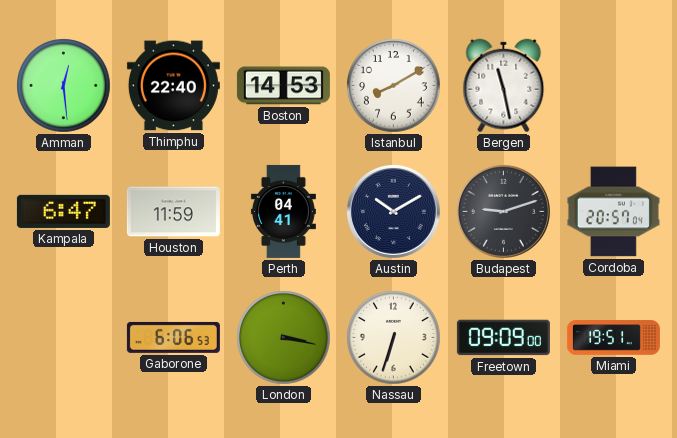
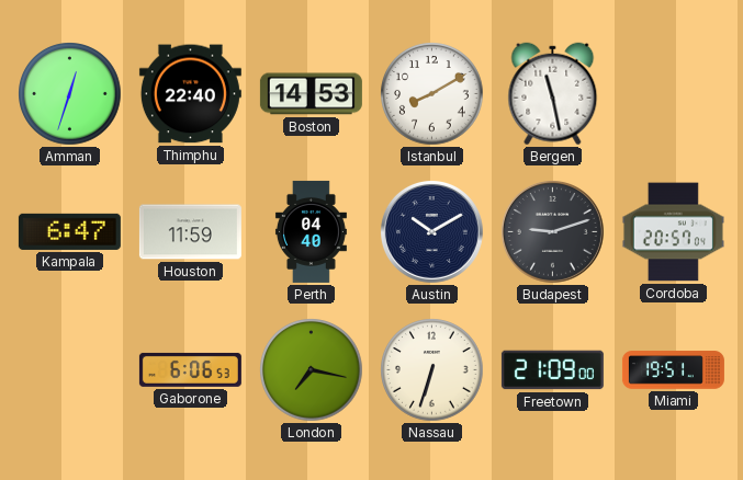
Amman: 12:29 -> 12:33 (70, 94)
Perth: 04:41 -> 04:40 (311, 231)
London: 3:17 -> 7:17 (312, 370)
Freetown: 09:09 -> 21:09 (552, 370)
